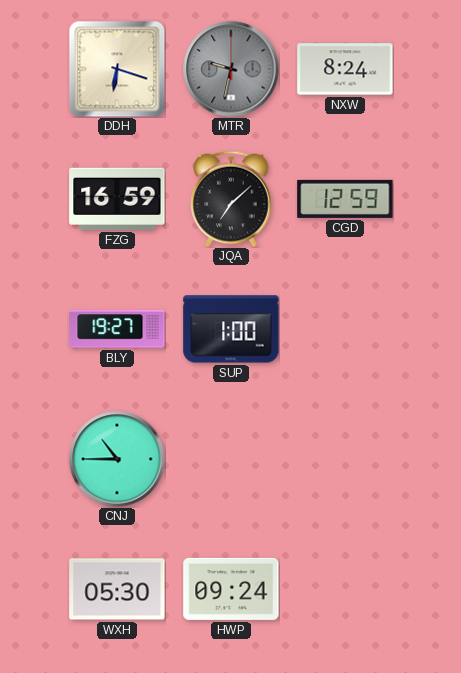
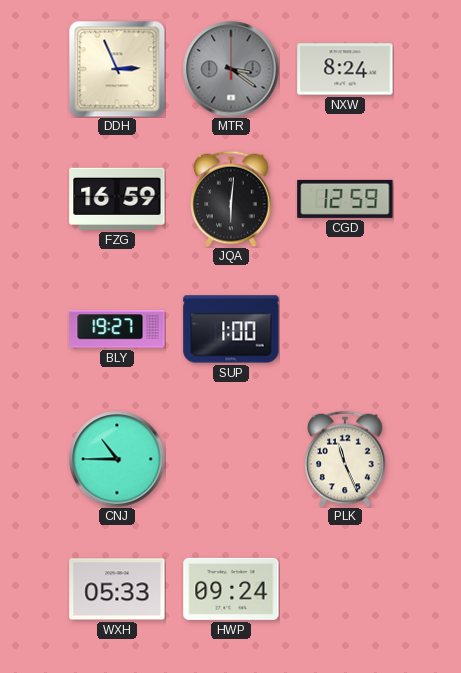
DDH: 6:18 -> 2:56 (117, 69)
MTR: 9:32 -> 3:21 (231, 69)
JQA: 7:08 -> 6:01 (231, 199)
PLK: none -> 11:26 (345, 459)
WXH: 05:30 -> 05:33 (117, 589)
